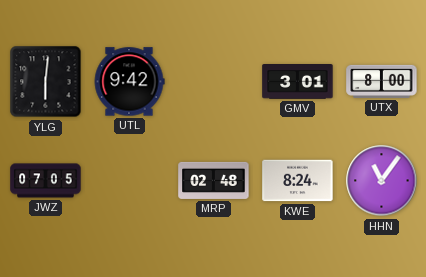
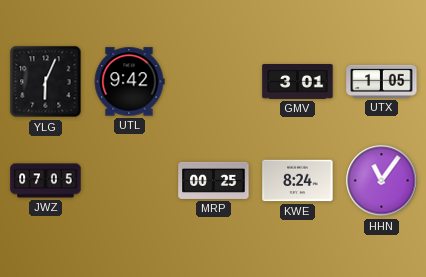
YLG: 6:01 -> 6:04 (46, 82)
UTX: 8:00 -> 1:05 (382, 81)
MRP: 02:48 -> 00:25 (214, 180)
